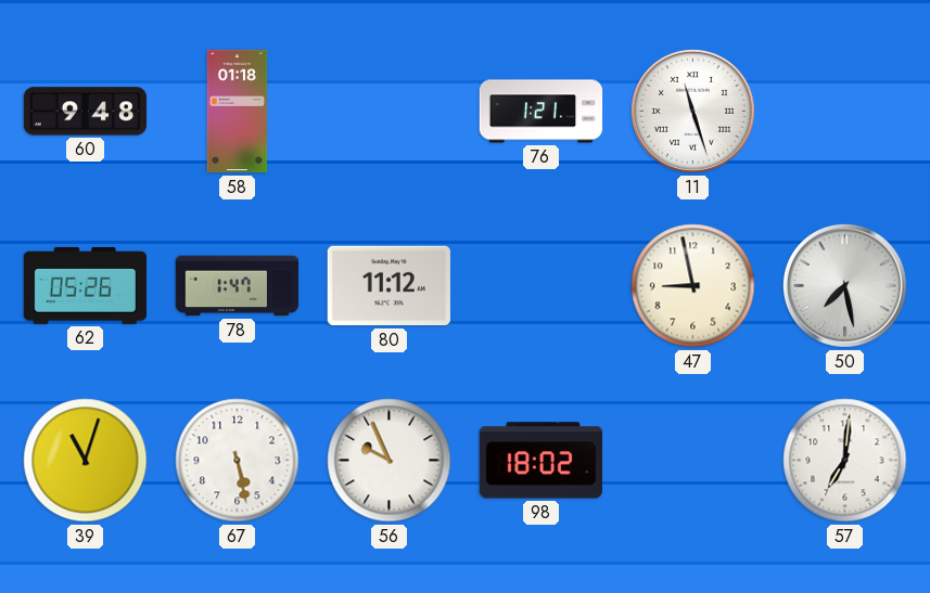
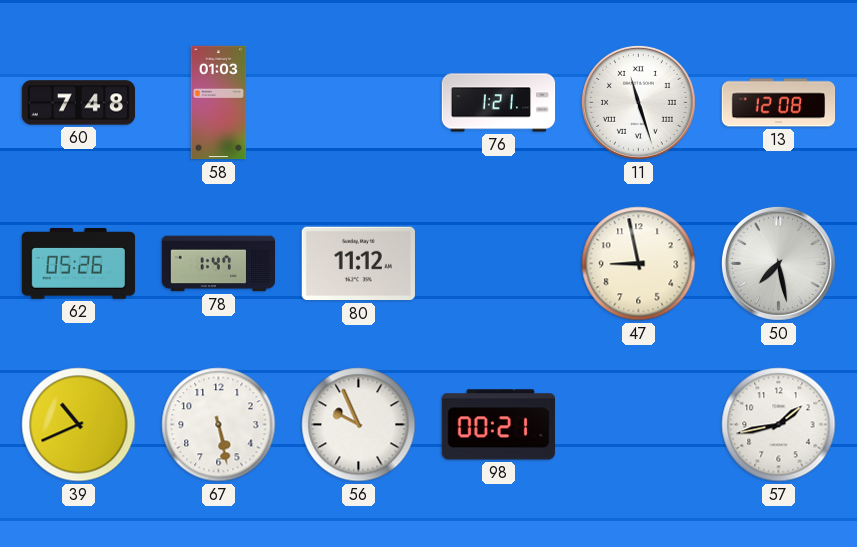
60: 9:48 -> 7:48 (79, 103)
58: 01:18 -> 01:03 (219, 103)
13: none -> 12:08 (779, 103)
39: 11:03 -> 10:41 (79, 425)
98: 18:02 -> 00:21 (498, 425)
57: 7:01 -> 1:43 (779, 425)
